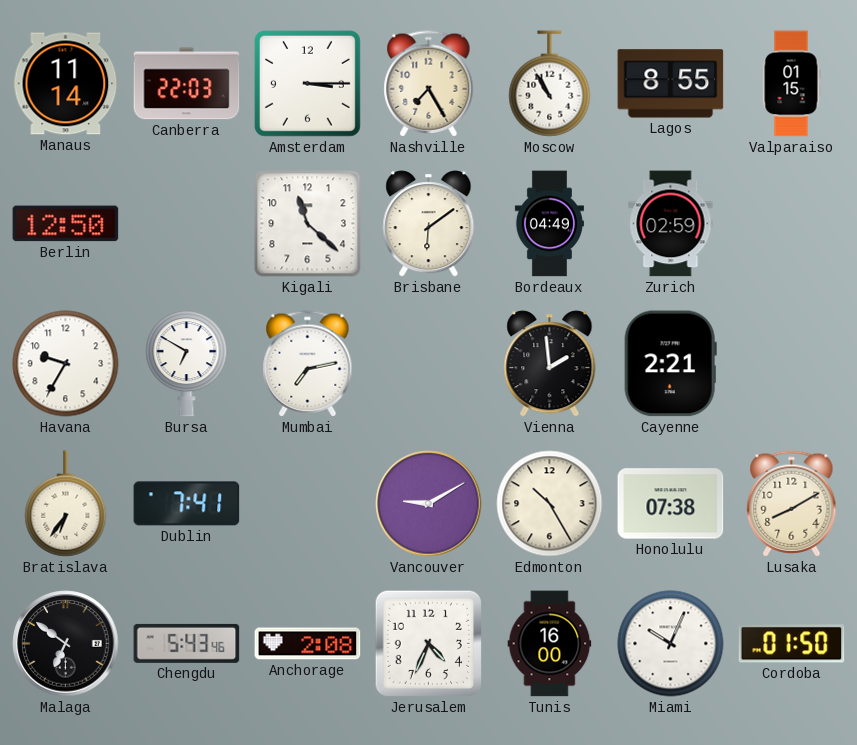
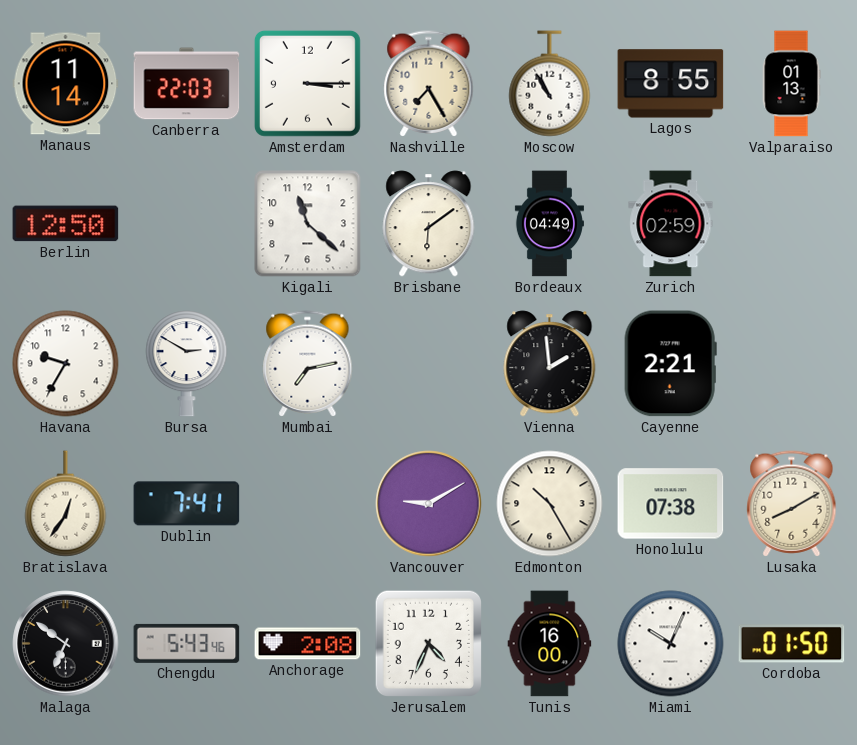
Valparaiso: 01:15 -> 01:13 (791, 84)
Bursa: 6:50 -> 2:50 (187, 364)
Bratislava: 6:36 -> 12:36 (66, 504)
